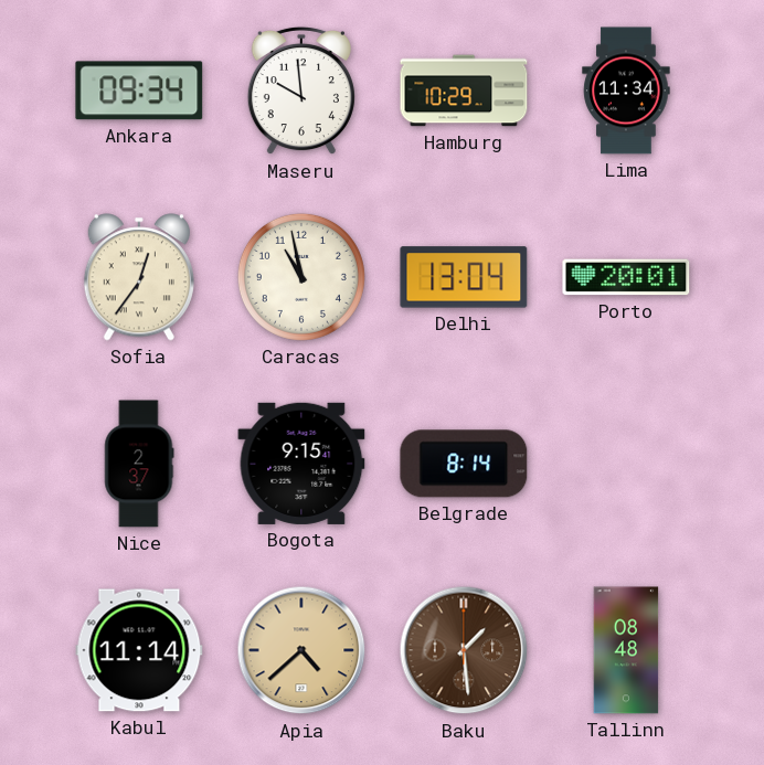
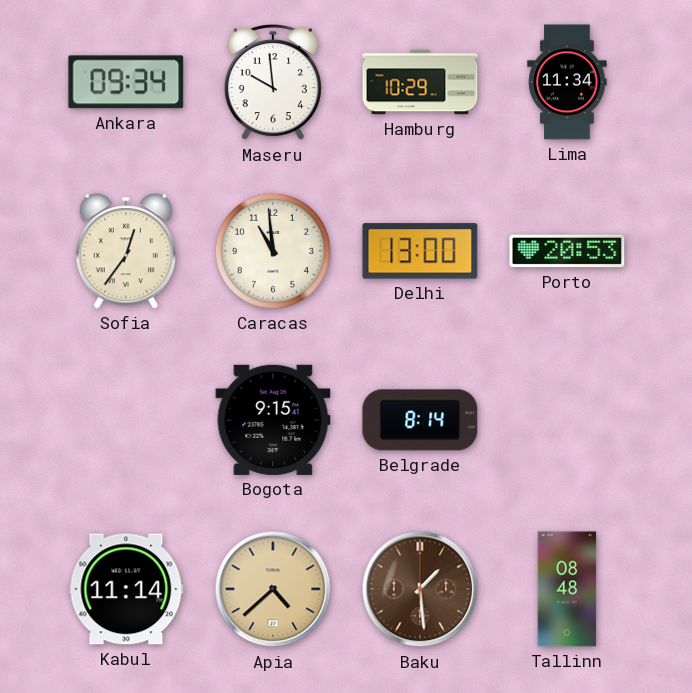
Caracas: 10:58 -> 10:59 (273, 251)
Delhi: 13:04 -> 13:00 (420, 251)
Porto: 20:01 -> 20:53 (567, 251)
Nice: 2:37 -> none (139, 464)
